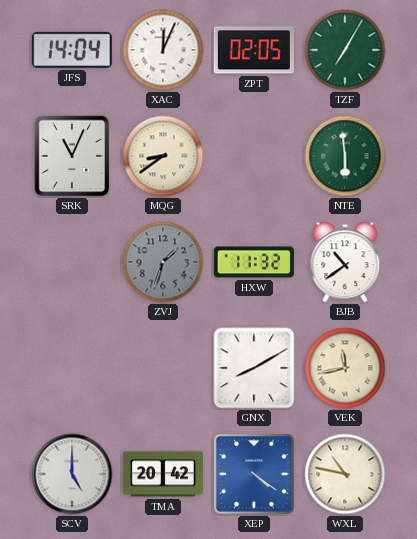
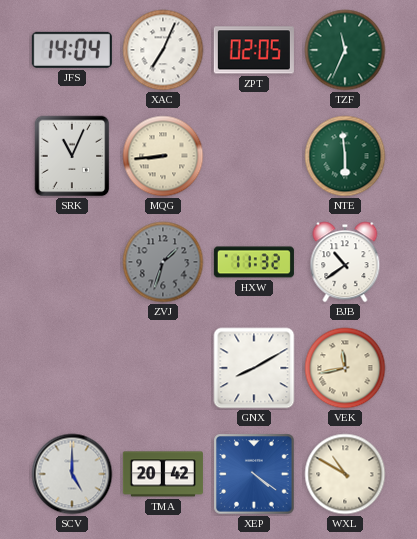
XAC: 12:04 -> 7:04 (163, 50)
TZF: 7:05 -> 11:34 (345, 50)
MQG: 8:39 -> 8:44 (163, 156)
WXL: 10:47 -> 10:50 (345, 474)
